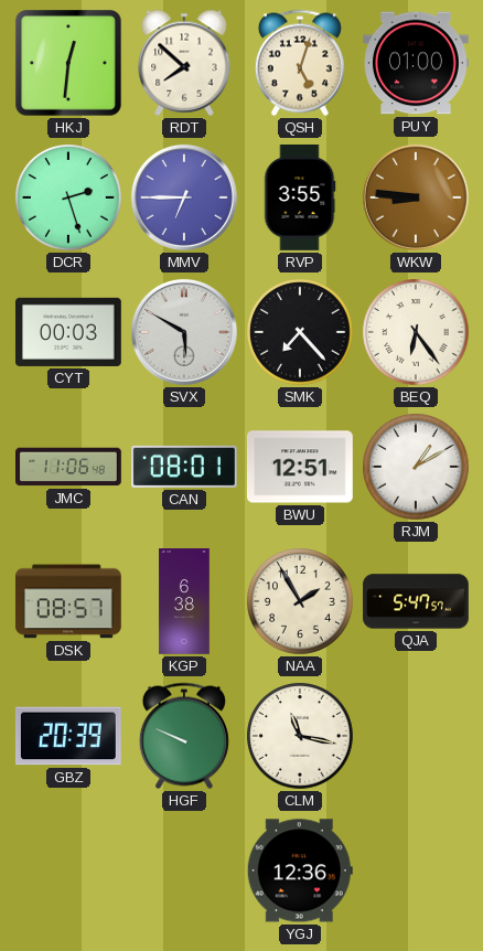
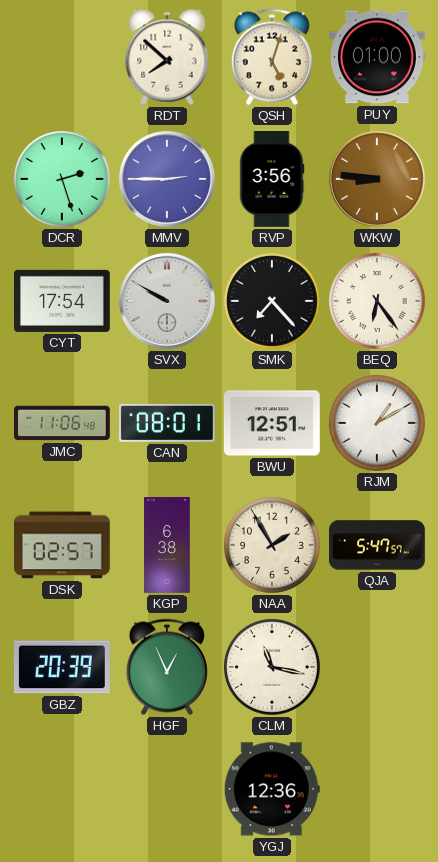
HKJ: 12:31 -> none (68, 63)
MMV: 6:45 -> 2:45 (167, 179)
RVP: 3:55 -> 3:56 (272, 180)
CYT: 00:03 -> 17:54 (63, 301)
SVX: 5:50 -> 9:50 (167, 301)
DSK: 08:57 -> 02:57 (62, 545)
HGF: 9:49 -> 12:56 (167, 667)
